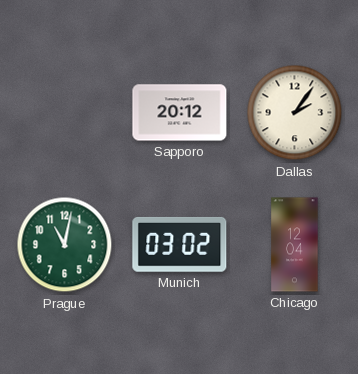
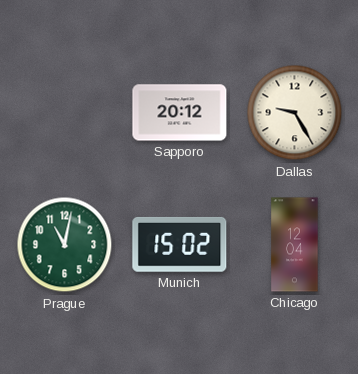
Dallas: 2:06 -> 9:25 (295, 113)
Munich: 03:02 -> 15:02 (180, 244)
